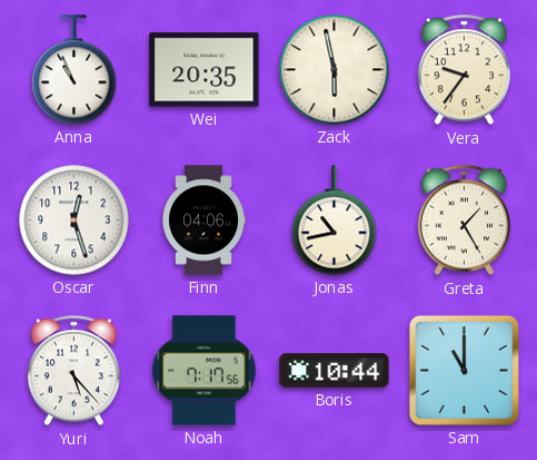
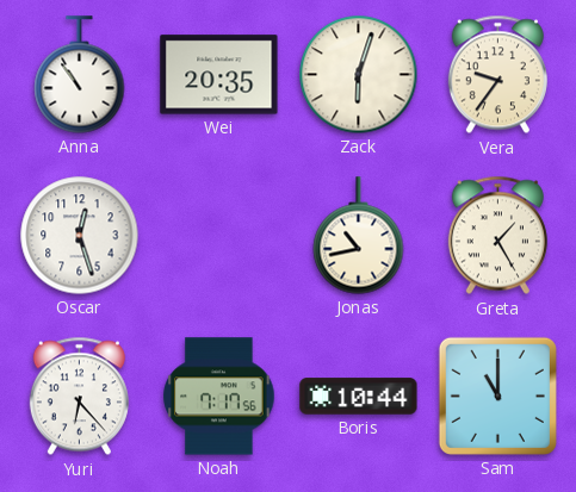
Anna: 10:56 -> 10:54 (80, 75)
Zack: 5:58 -> 6:03 (359, 75)
Finn: 04:06 -> none (203, 221)
Yuri: 5:23 -> 6:23 (79, 397)
